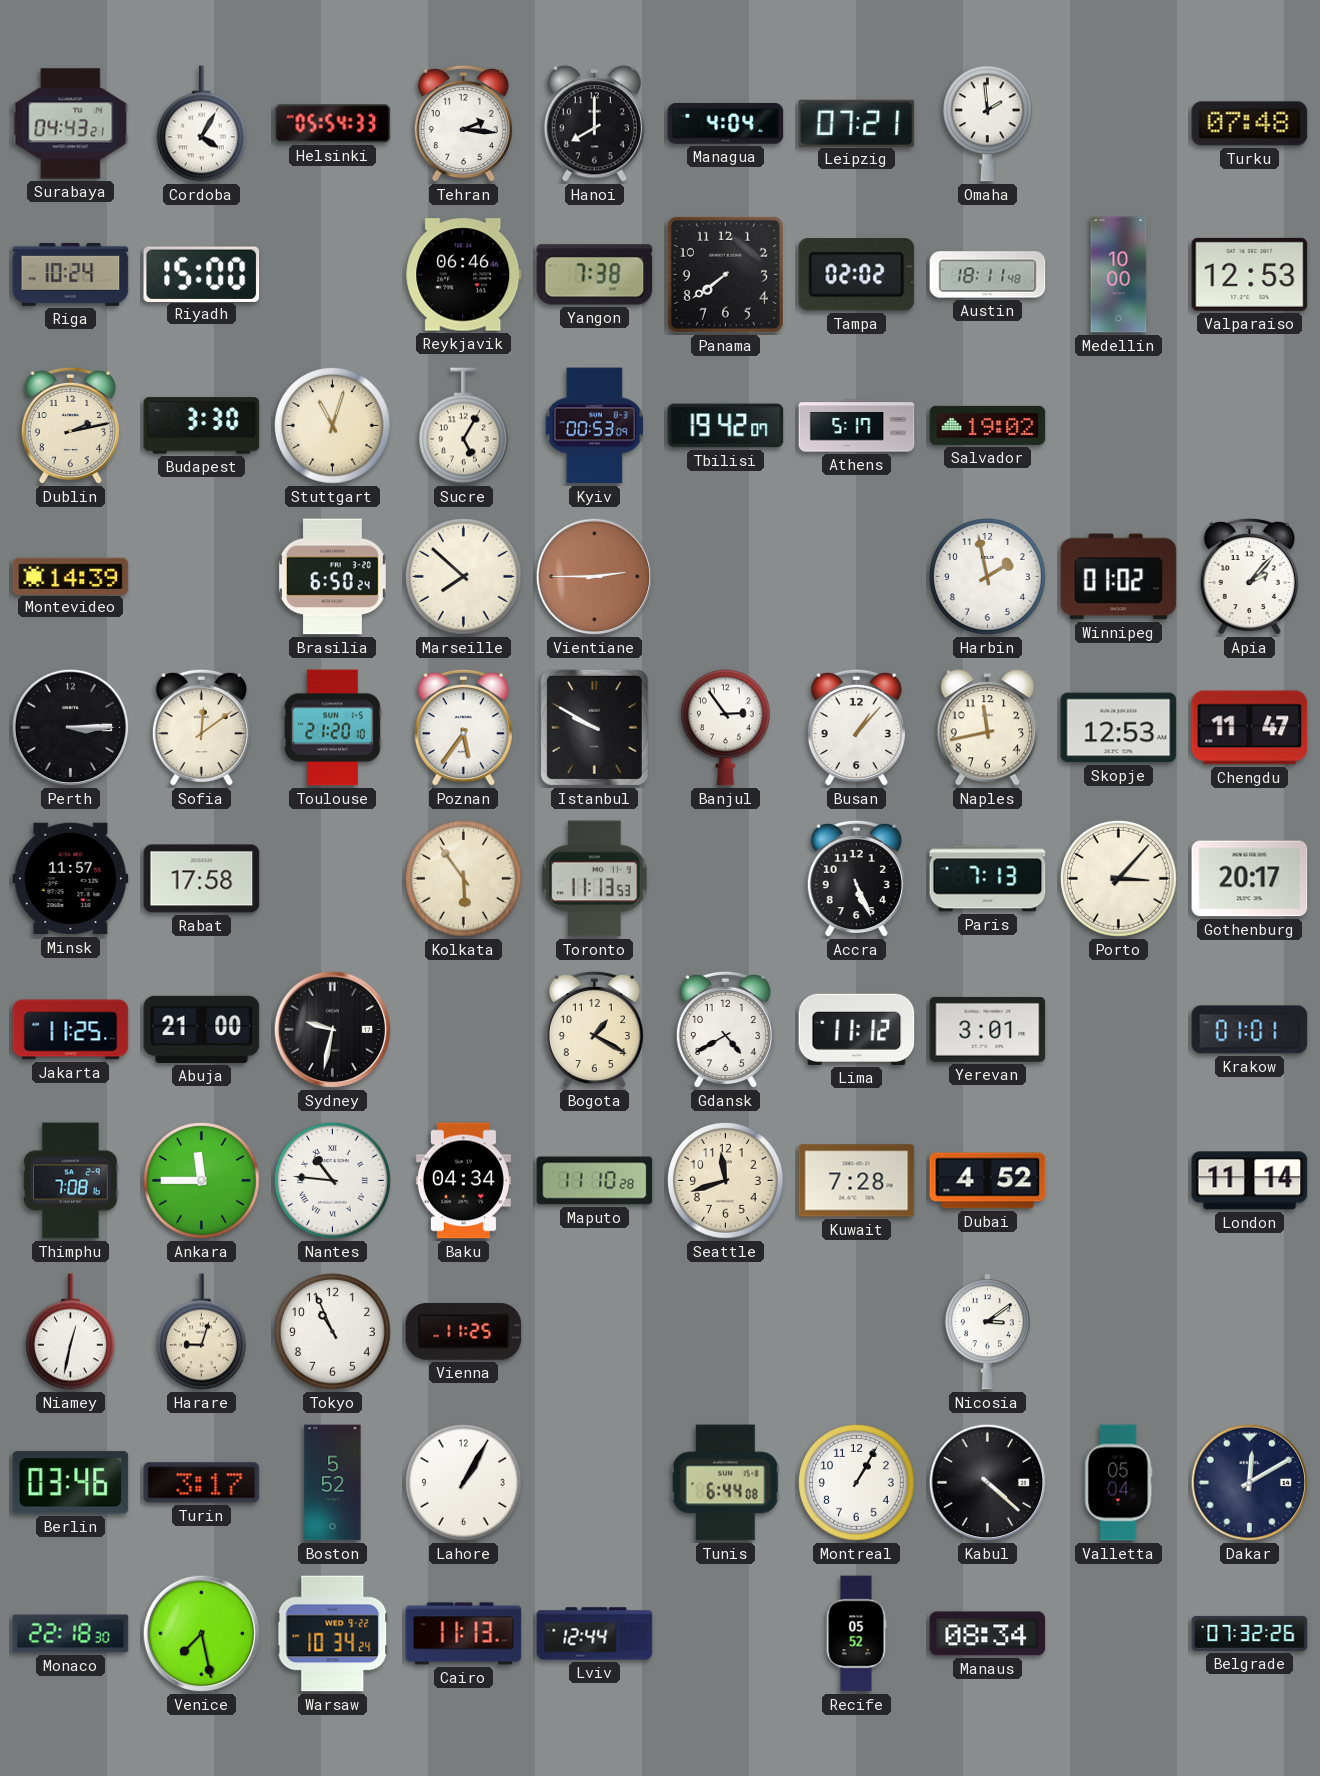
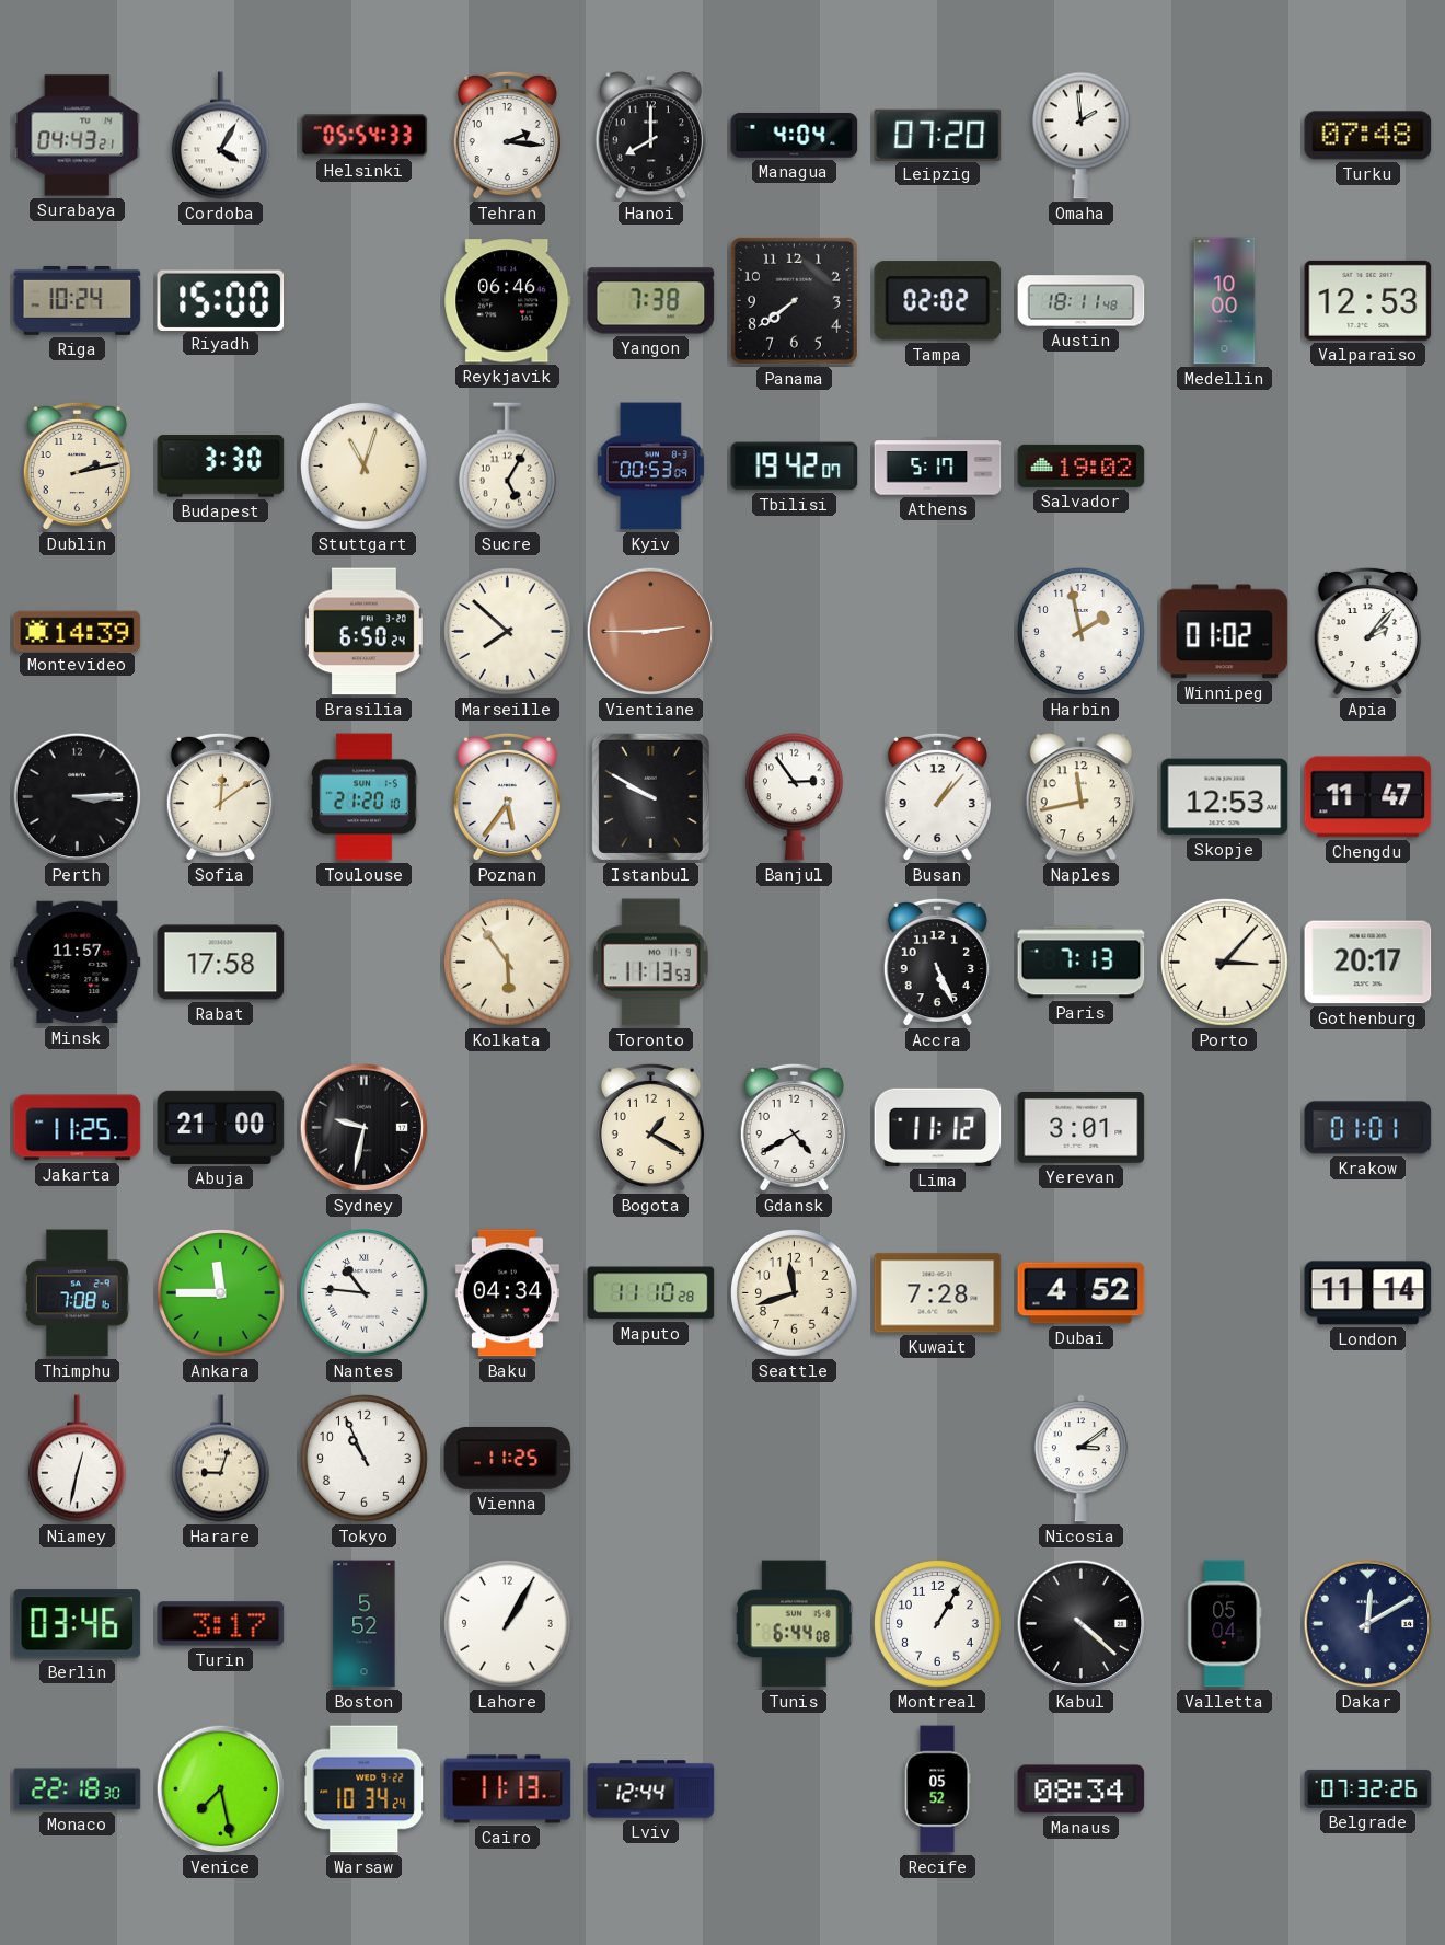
Leipzig: 07:21 -> 07:20 (938, 135)
